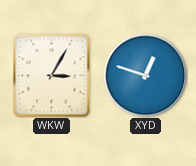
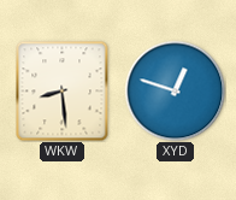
WKW: 3:05 -> 8:29 (63, 90)
